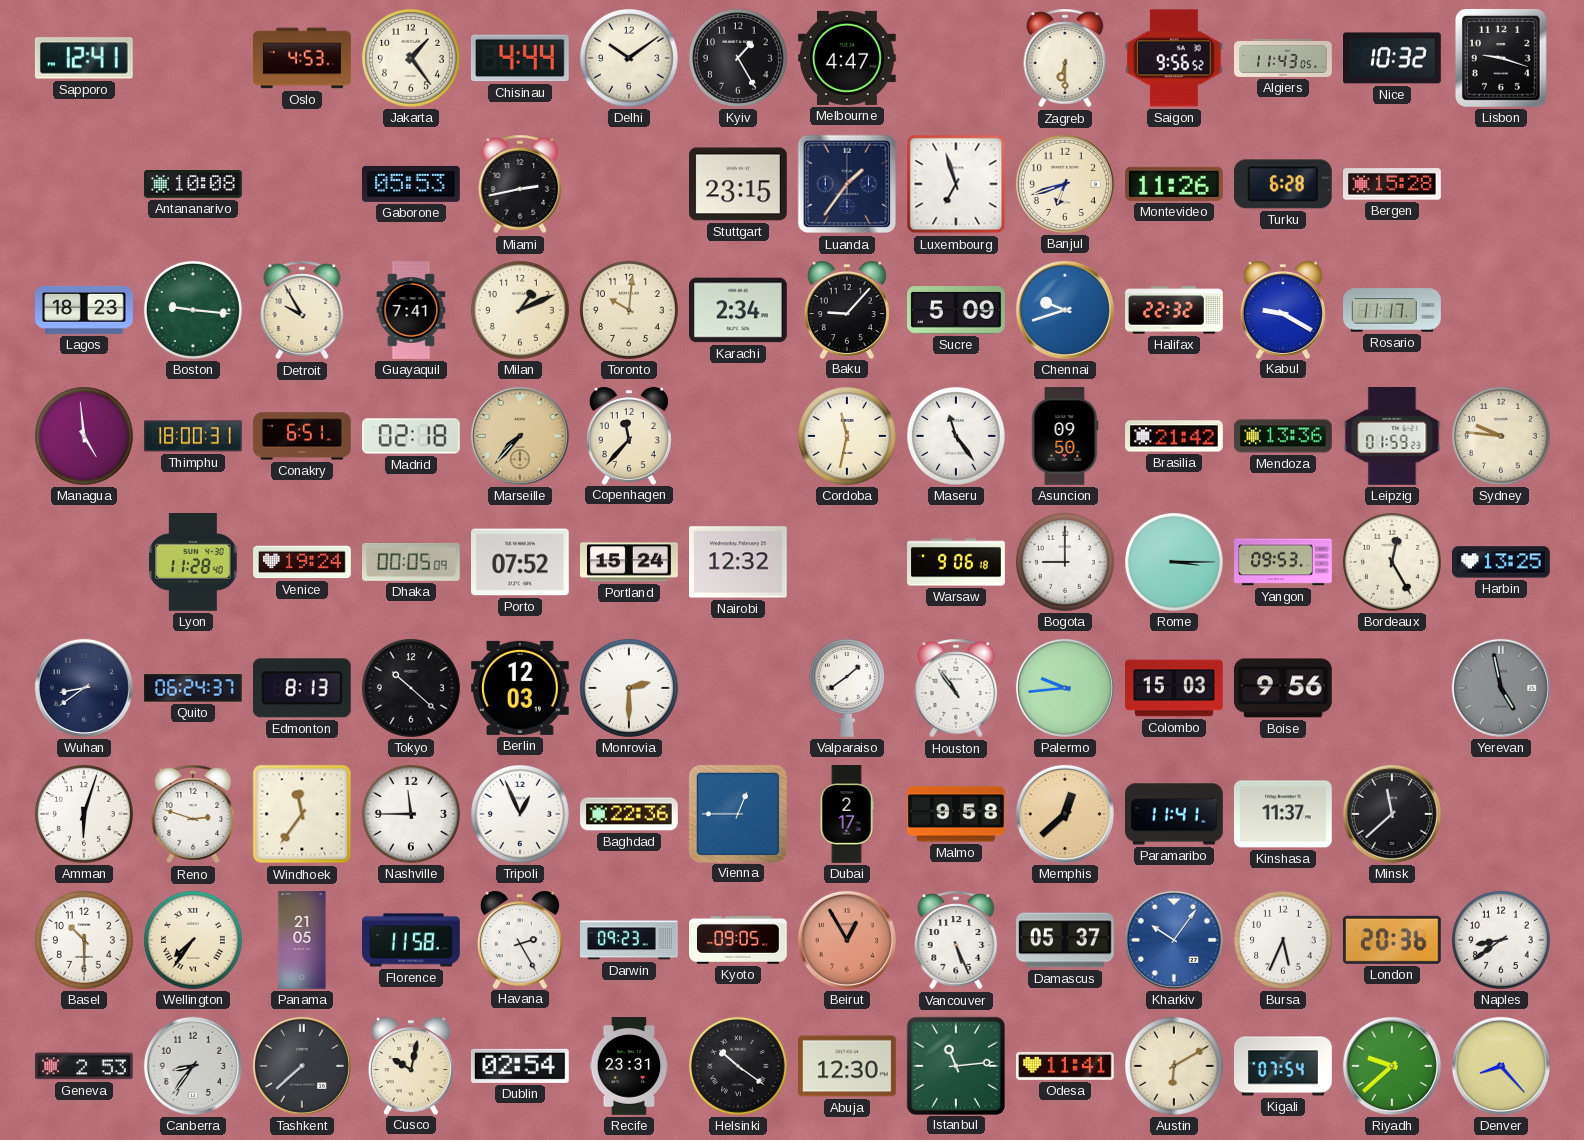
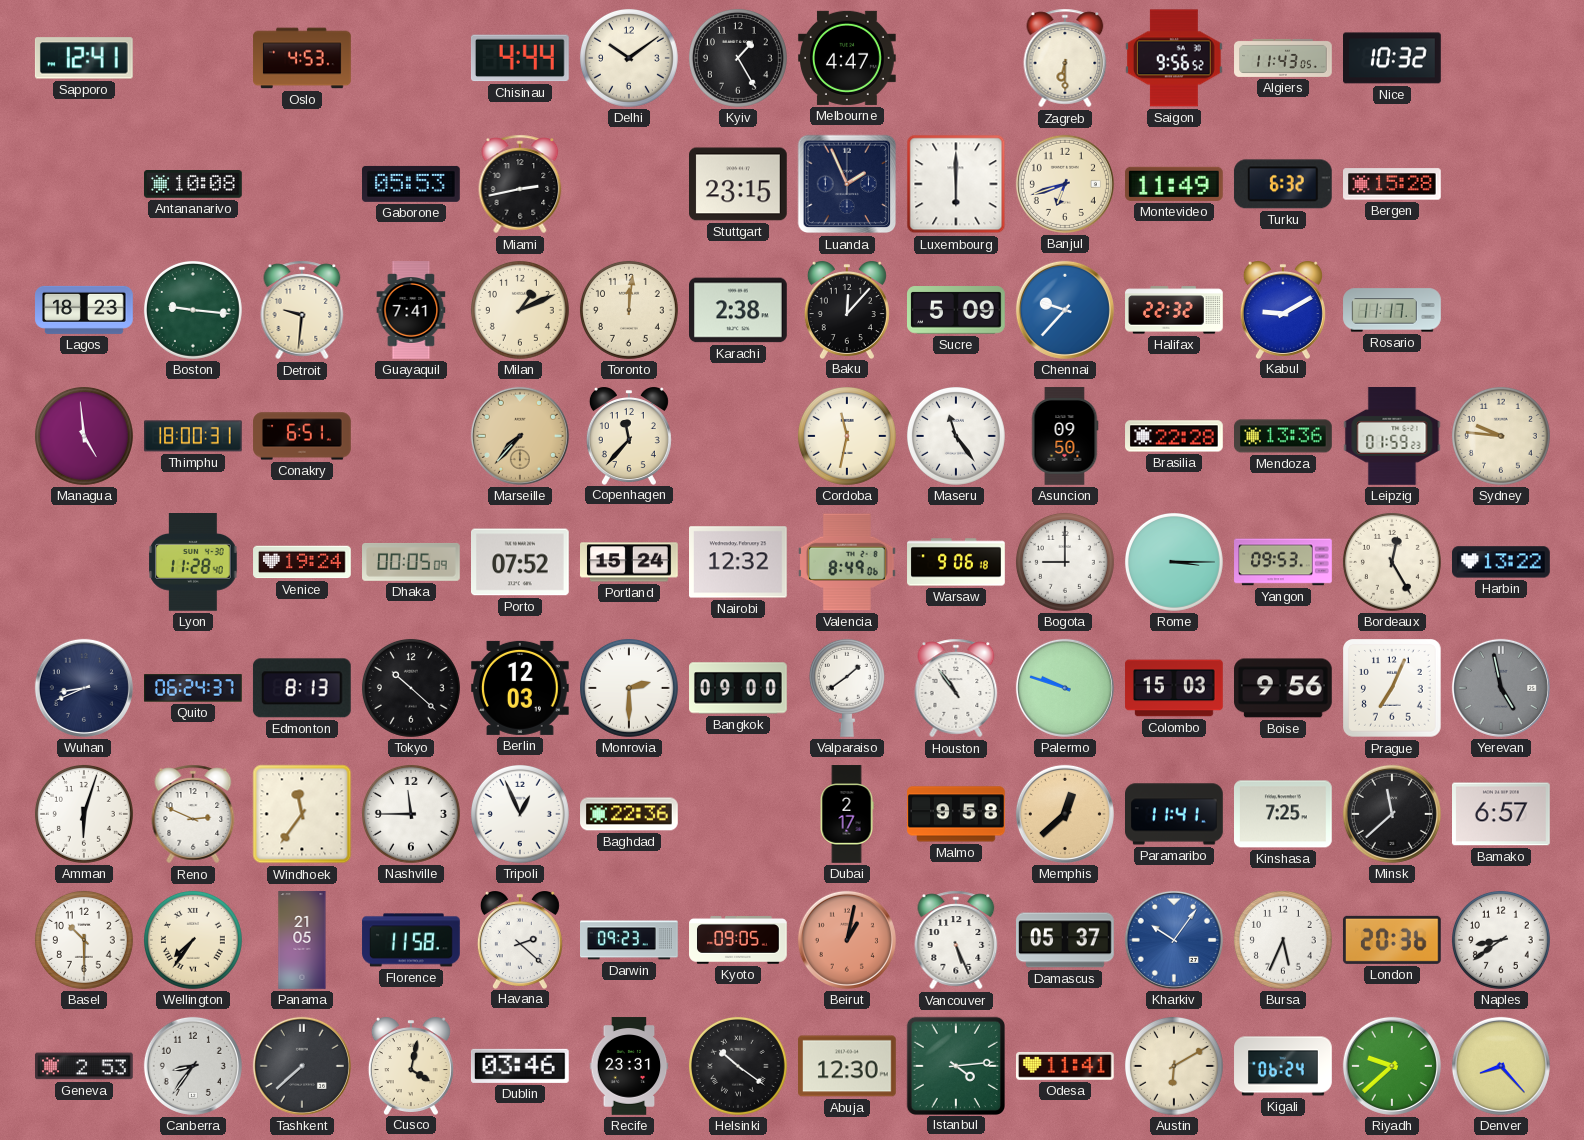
Jakarta: 1:24 -> none (411, 58)
Lisbon: 9:18 -> none (1501, 58)
Luanda: 1:36 -> 1:56 (847, 184)
Luxembourg: 6:57 -> 6:00 (956, 184)
Montevideo: 11:26 -> 11:49 (1174, 184)
Turku: 6:28 -> 6:32 (1283, 184)
Detroit: 9:55 -> 9:31 (302, 310)
Toronto: 10:01 -> 12:01 (629, 310)
Karachi: 2:34 -> 2:38 (739, 310)
Baku: 9:07 -> 12:07 (847, 310)
Chennai: 9:42 -> 9:37 (1065, 310)
Kabul: 9:20 -> 9:10 (1283, 310)
Madrid: 02:18 -> none (412, 436)
Brasilia: 21:42 -> 22:28 (1174, 436)
Valencia: none -> 8:49 (848, 562)
Harbin: 13:25 -> 13:22 (1502, 562)
Wuhan: 8:39 -> 8:41 (84, 688)
Bangkok: none -> 09:00 (738, 688)
Palermo: 9:44 -> 9:48 (1065, 688)
Prague: none -> 7:04 (1393, 689)
Reno: 2:48 -> 2:49 (193, 814)
Vienna: 12:45 -> none (737, 813)
Kinshasa: 11:37 -> 7:25 (1284, 814)
Bamako: none -> 6:57 (1502, 814)
Havana: 2:25 -> 2:22 (520, 940)
Beirut: 12:55 -> 1:02 (847, 940)
Cusco: 10:02 -> 4:02 (411, 1066)
Dublin: 02:54 -> 03:46 (520, 1066)
Istanbul: 11:14 -> 4:14 (955, 1065)
Kigali: 07:54 -> 06:24 (1283, 1066)
